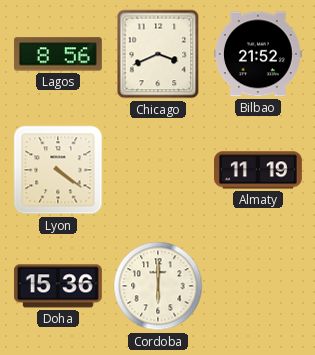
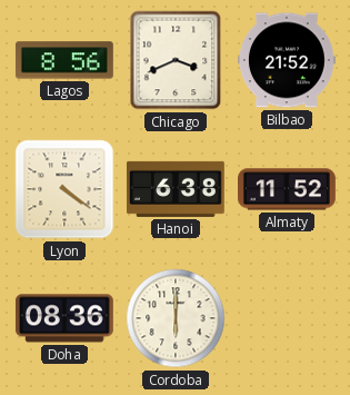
Hanoi: none -> 6:38 (176, 189)
Almaty: 11:19 -> 11:52 (288, 189)
Doha: 15:36 -> 08:36 (64, 318)
